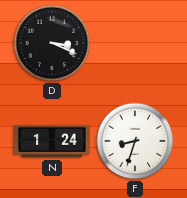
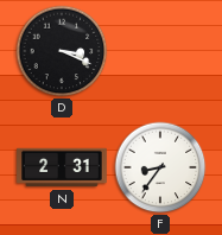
N: 1:24 -> 2:31 (62, 167)
F: 8:33 -> 8:36 (160, 167)
